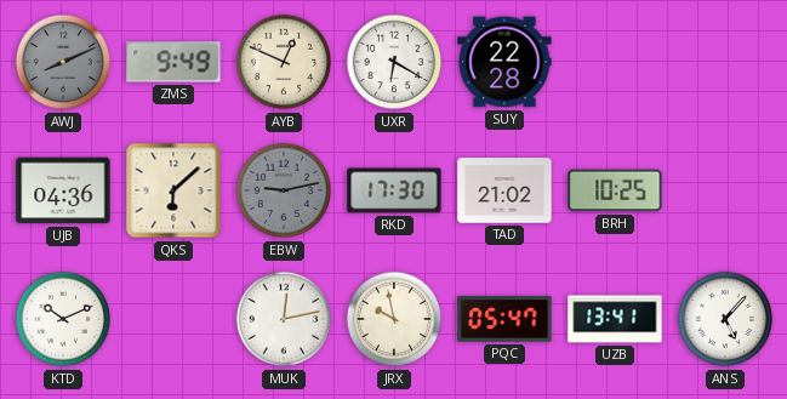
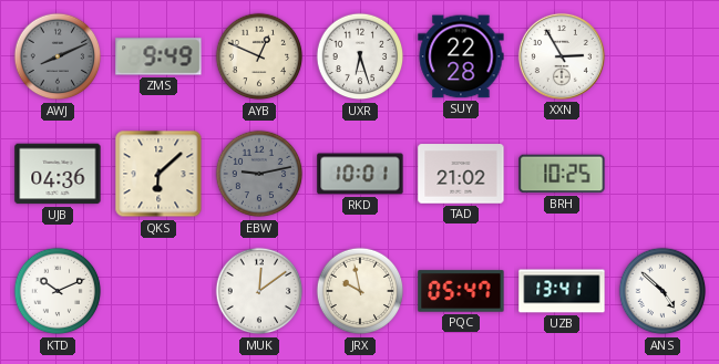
UXR: 6:20 -> 6:27 (360, 56)
XXN: none -> 2:55 (562, 56)
RKD: 17:30 -> 10:01 (360, 174)
MUK: 12:13 -> 12:09 (259, 291)
ANS: 5:07 -> 4:52 (662, 291)
